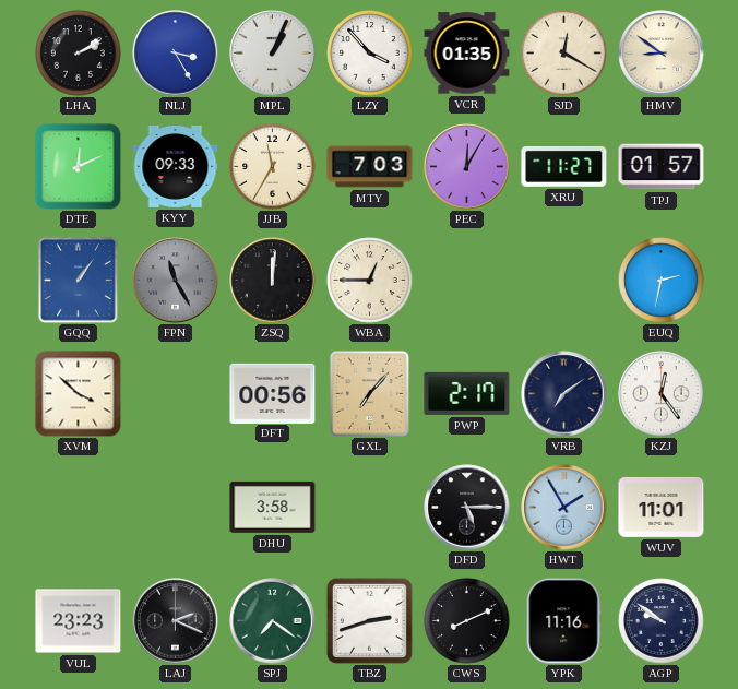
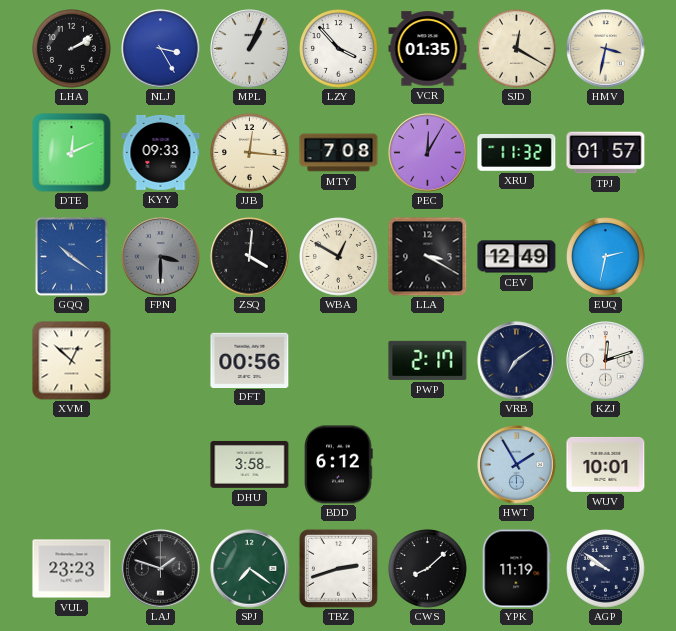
HMV: 8:51 -> 3:32 (606, 49)
JJB: 11:35 -> 12:16 (250, 153)
MTY: 7:03 -> 7:08 (339, 153)
XRU: 11:27 -> 11:32 (517, 152)
GQQ: 1:06 -> 10:21 (72, 257)
FPN: 11:25 -> 3:30 (161, 257)
ZSQ: 12:01 -> 4:01 (250, 257)
WBA: 12:45 -> 12:50 (339, 257)
LLA: none -> 3:20 (428, 257)
CEV: none -> 12:49 (517, 257)
XVM: 3:52 -> 12:52 (72, 361)
GXL: 7:07 -> none (370, 394)
KZJ: 12:24 -> 12:12 (606, 361)
BDD: none -> 6:12 (339, 465)
DFD: 5:15 -> none (467, 508)
WUV: 11:01 -> 10:01 (606, 464)
LAJ: 2:19 -> 1:48 (161, 569)
CWS: 8:11 -> 8:08 (428, 569)
YPK: 11:16 -> 11:19 (516, 569)
